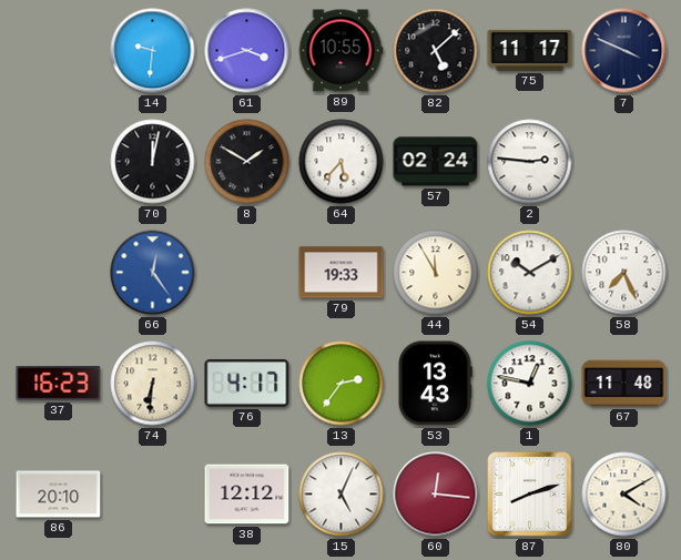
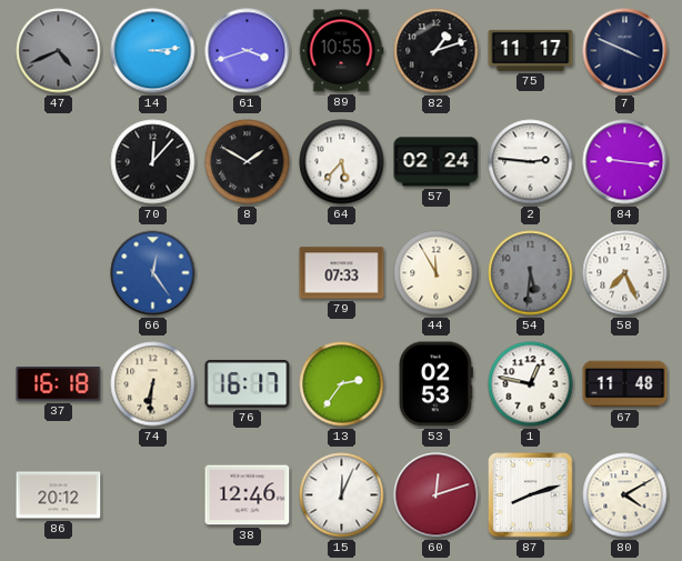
47: none -> 4:41 (59, 51)
14: 9:31 -> 3:14 (153, 51)
82: 5:08 -> 1:12 (437, 51)
70: 12:02 -> 12:07 (153, 162)
84: none -> 9:16 (625, 162)
79: 19:33 -> 07:33 (342, 273)
54: 10:10 -> 5:31 (531, 273)
54 dial: white -> grey (531, 273)
37: 16:23 -> 16:18 (59, 384)
76: 4:17 -> 16:17 (248, 383)
53: 13:43 -> 02:53 (435, 384)
86: 20:10 -> 20:12 (59, 495)
38: 12:12 -> 12:46 (248, 495)
15: 5:04 -> 12:04 (342, 495)
60: 12:16 -> 12:12 (437, 495)
